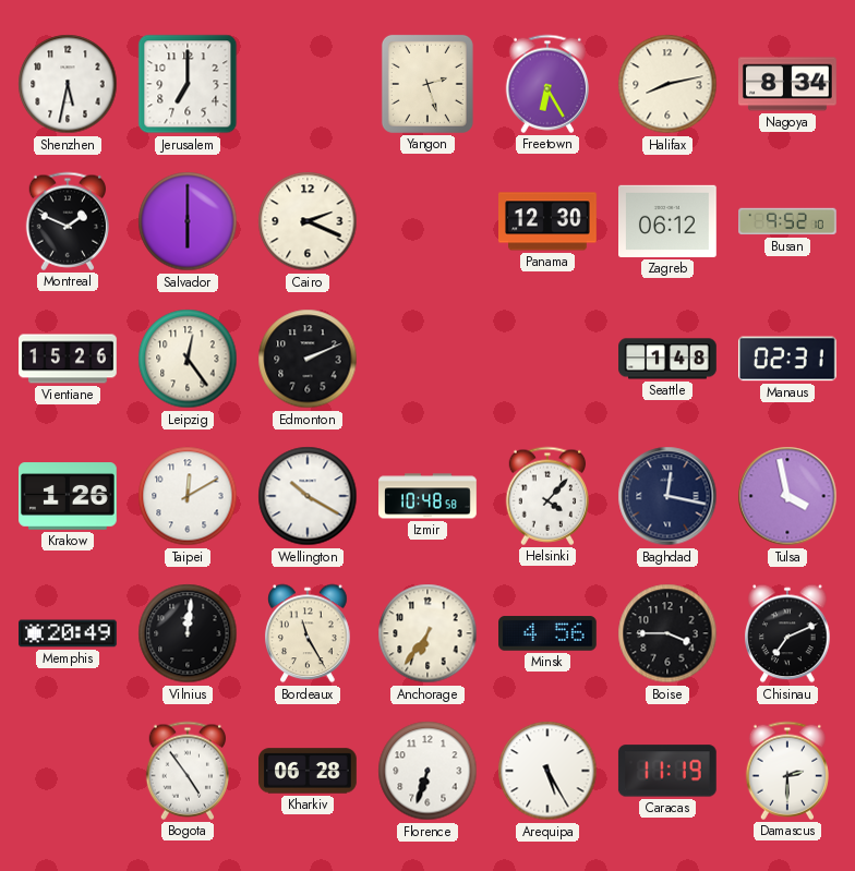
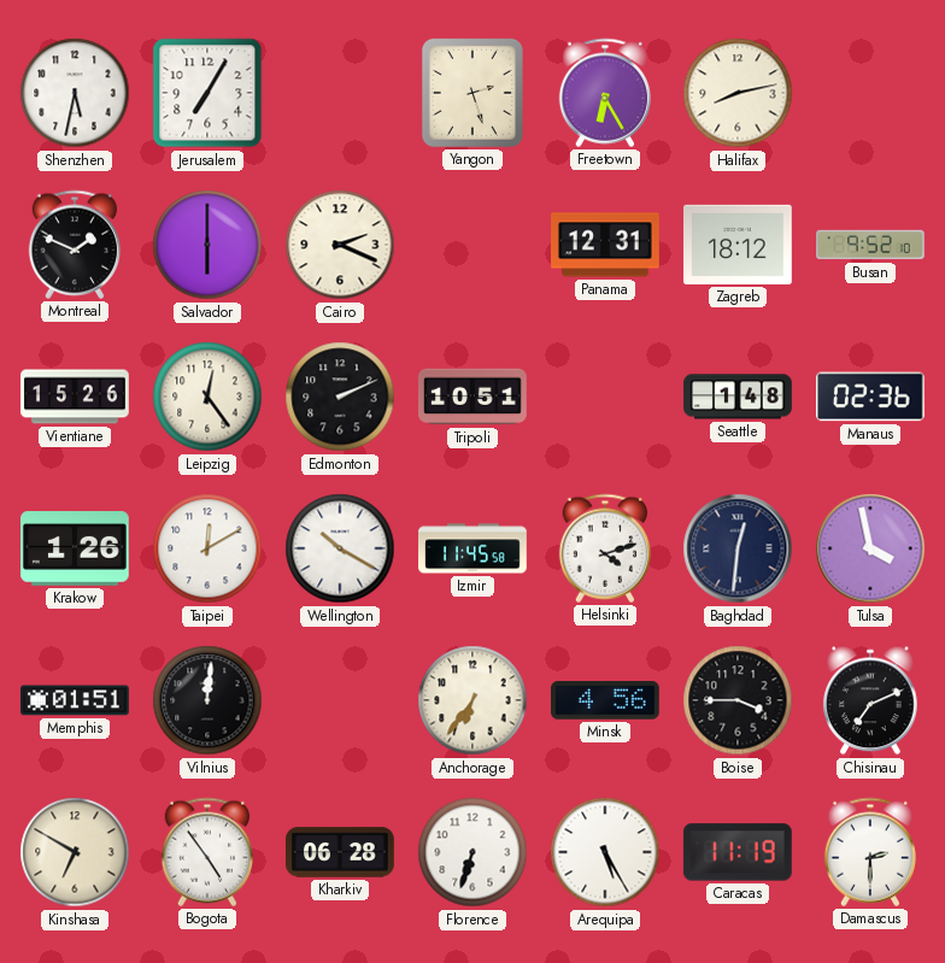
Jerusalem: 7:00 -> 7:05 (207, 93)
Nagoya: 8:34 -> none (788, 84)
Panama: 12:30 -> 12:31 (606, 245)
Zagreb: 06:12 -> 18:12 (739, 245)
Tripoli: none -> 10:51 (474, 397)
Manaus: 02:31 -> 02:36 (870, 397)
Izmir: 10:48 -> 11:45 (472, 548)
Helsinki: 4:07 -> 4:12 (604, 548)
Baghdad: 12:17 -> 12:31 (738, 548)
Memphis: 20:49 -> 01:51 (76, 700)
Bordeaux: 11:25 -> none (308, 633)
Kinshasa: none -> 6:50 (75, 852)
